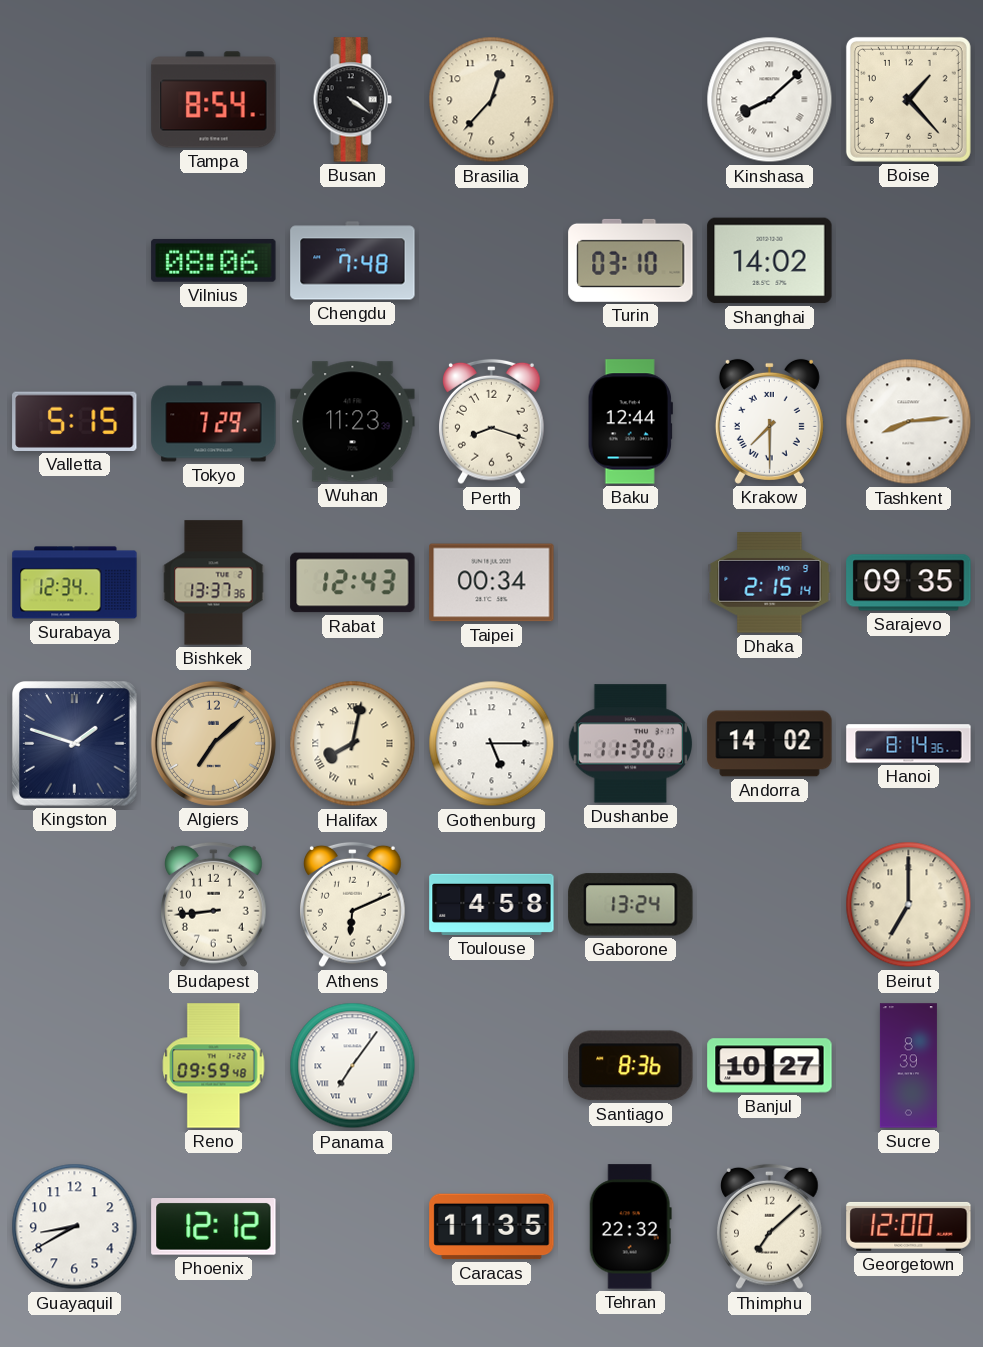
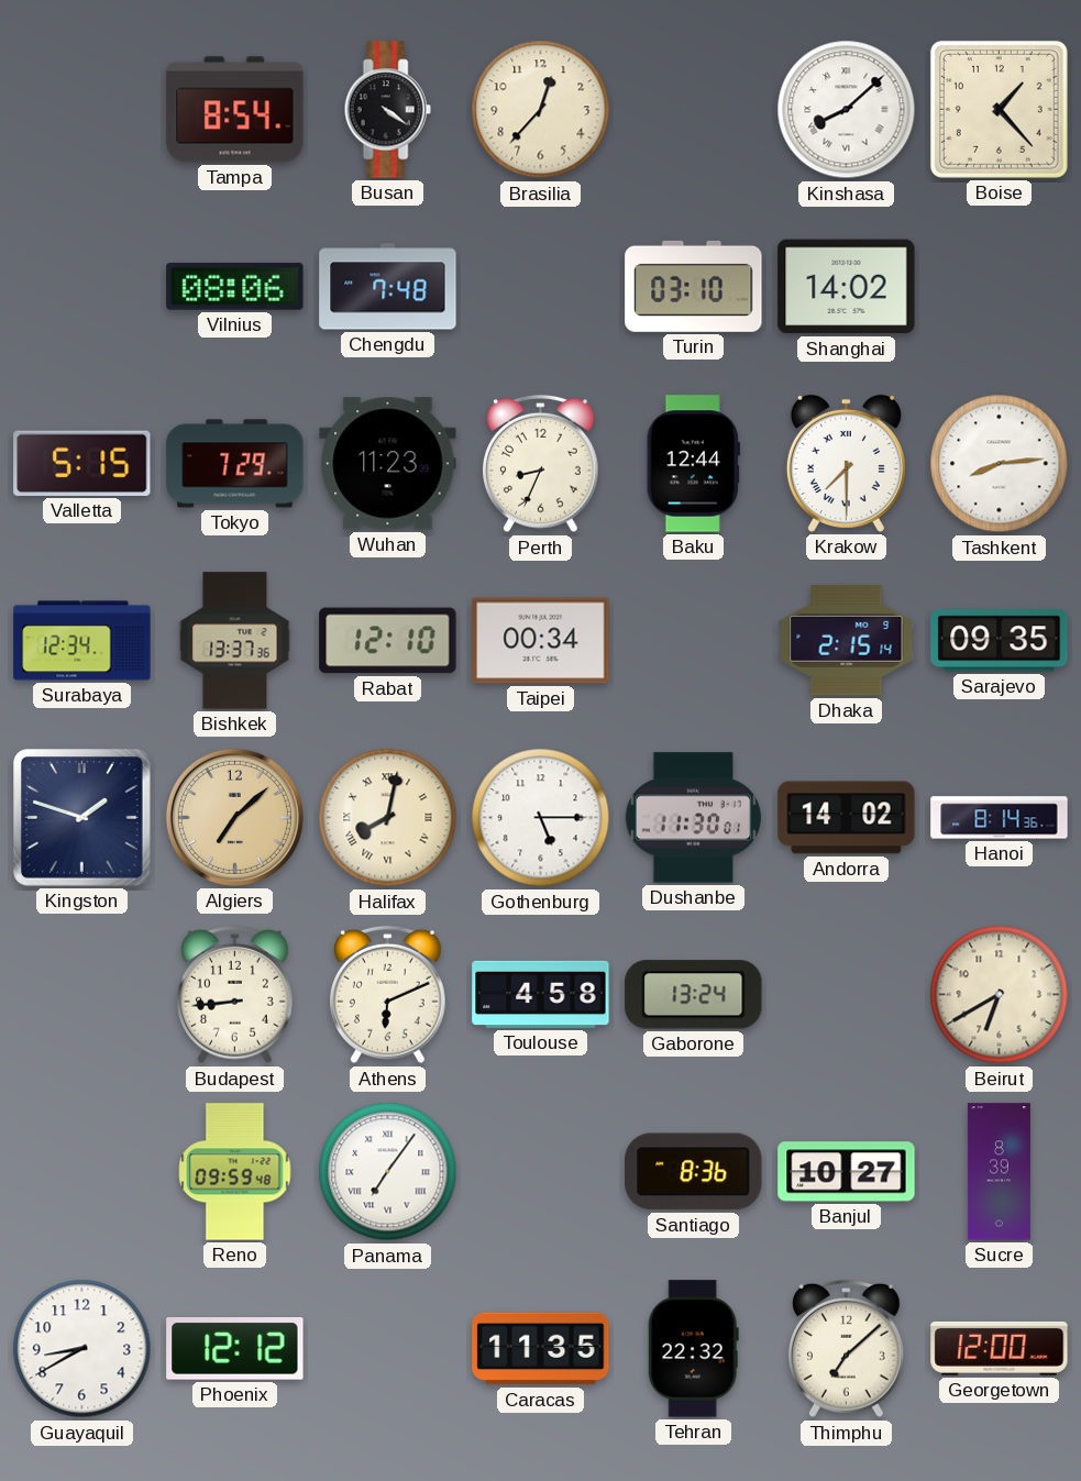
Perth: 8:18 -> 8:34 (541, 464)
Rabat: 12:43 -> 12:10 (388, 641)
Beirut: 7:00 -> 6:40 (1000, 995)
